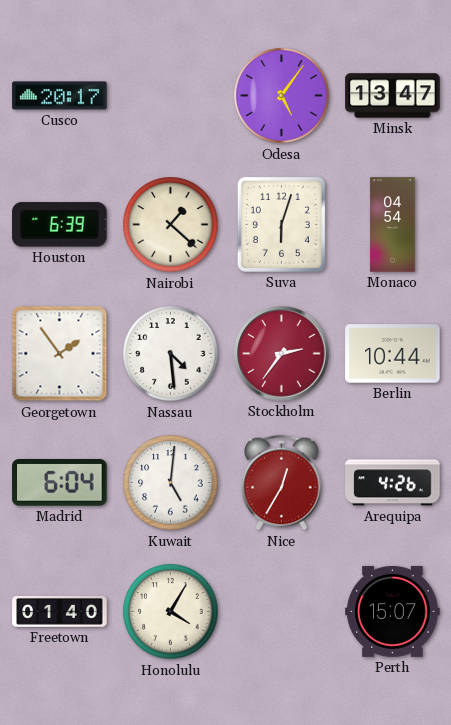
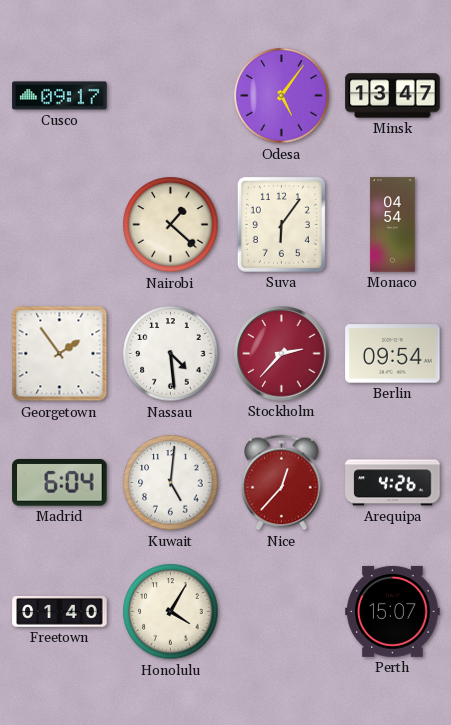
Cusco: 20:17 -> 09:17 (60, 96)
Houston: 6:39 -> none (60, 225)
Suva: 6:03 -> 6:06 (281, 224)
Stockholm: 2:36 -> 2:37 (282, 354)
Berlin: 10:44 -> 09:54 (393, 354)
Nice: 12:35 -> 12:37 (282, 483)
